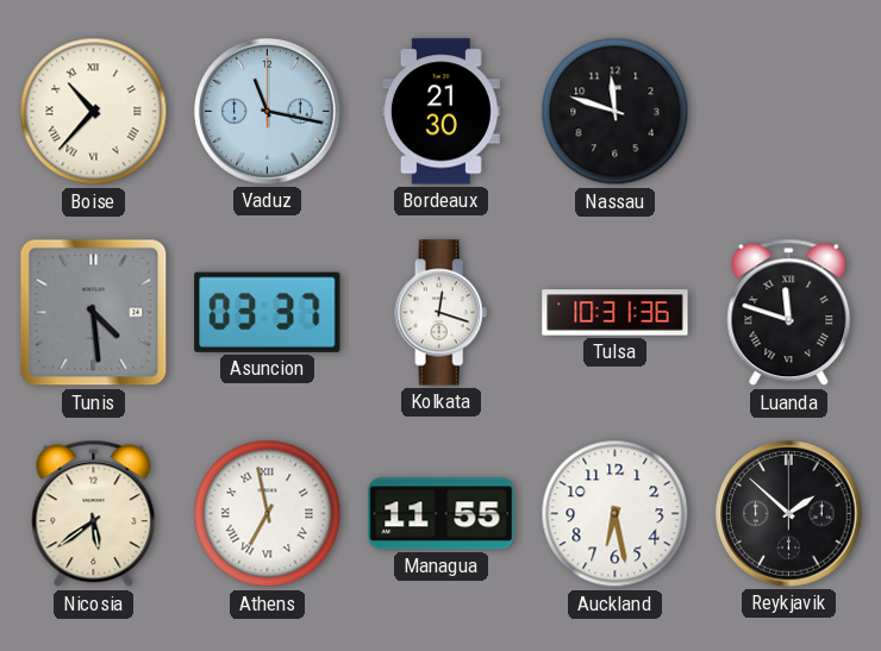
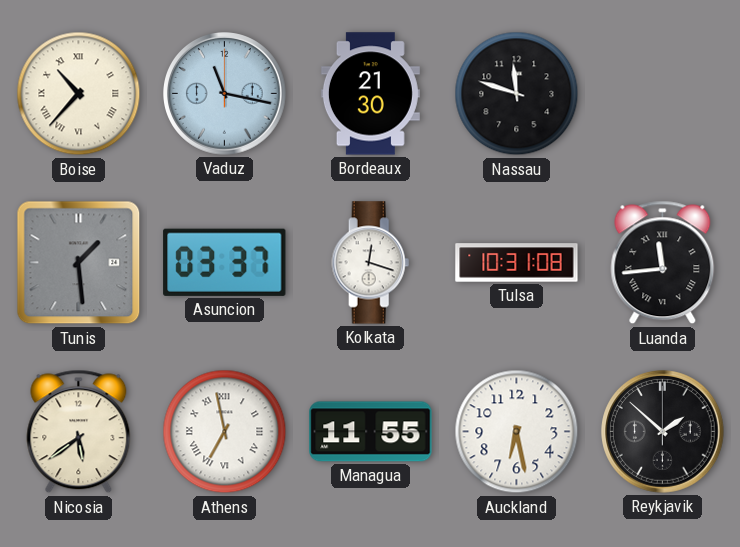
Tunis: 4:29 -> 1:29 (79, 263)
Tulsa: 10:31:36 -> 10:31:08 (517, 263)
Luanda: 11:48 -> 11:44 (663, 263)
